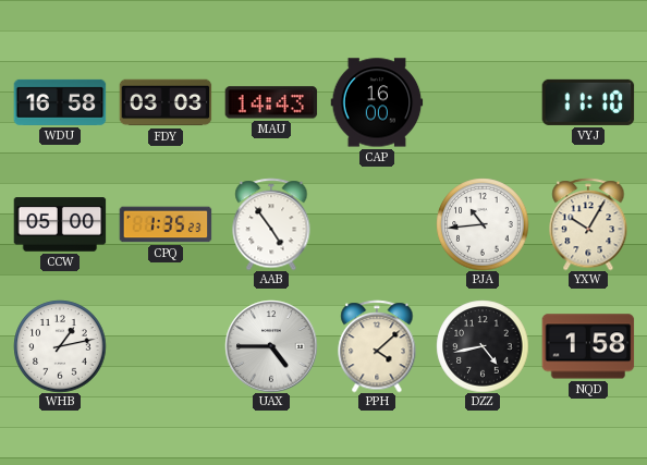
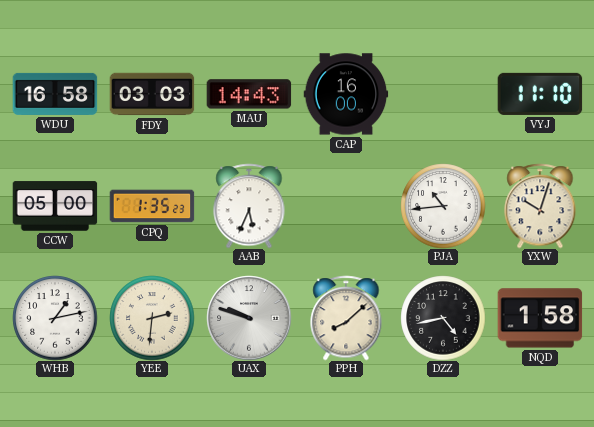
AAB: 4:54 -> 5:34 (249, 206)
YXW: 10:05 -> 10:03 (540, 206)
YEE: none -> 2:31 (152, 318)
UAX: 4:45 -> 9:48 (249, 318)
PPH: 4:08 -> 8:08 (346, 318)
